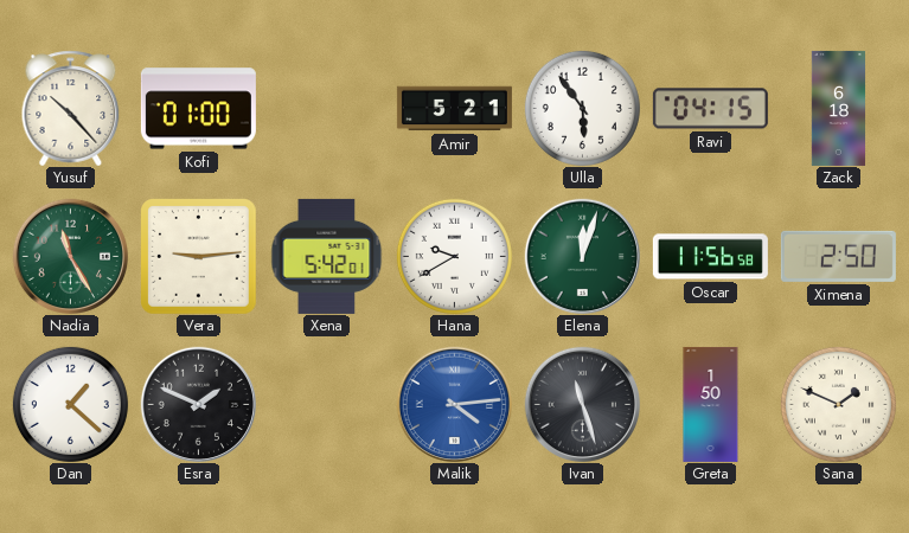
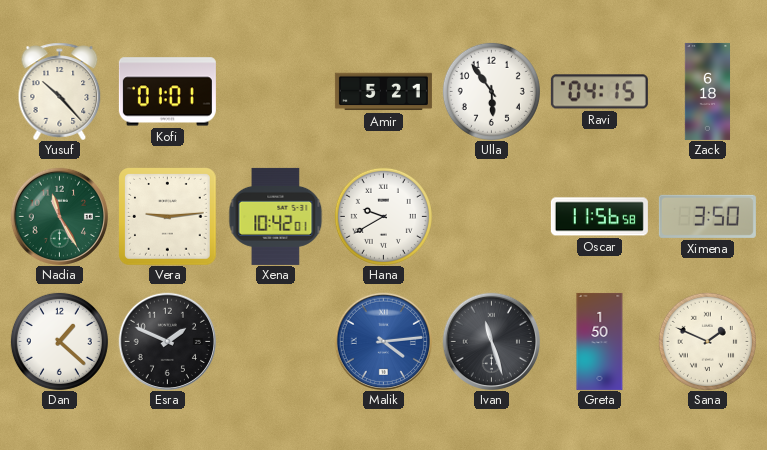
Kofi: 01:00 -> 01:01 (167, 92)
Xena: 5:42 -> 10:42 (276, 216)
Elena: 12:03 -> none (582, 256)
Ximena: 2:50 -> 3:50 (707, 216)
